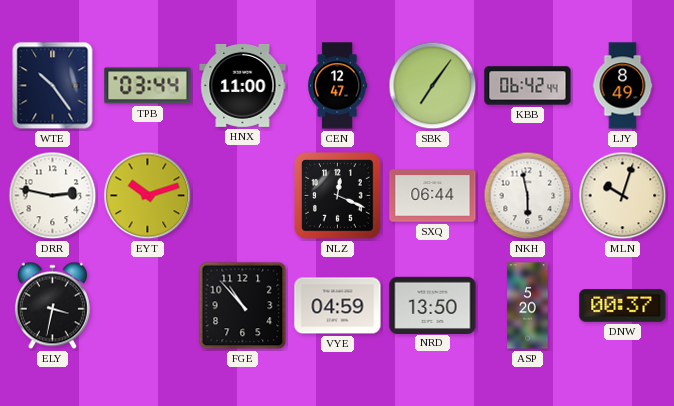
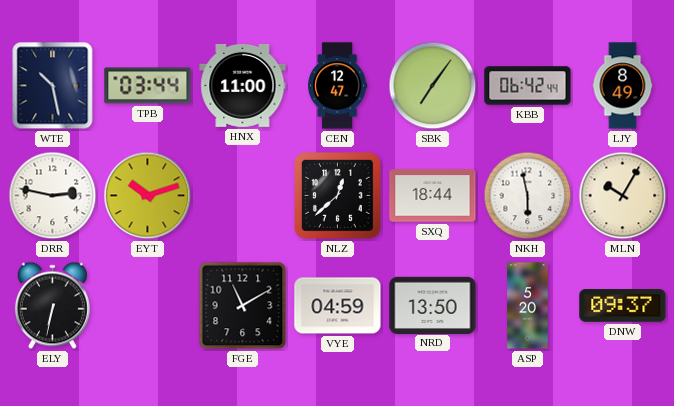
WTE: 10:24 -> 10:28 (53, 86)
NLZ: 12:19 -> 12:38 (338, 196)
SXQ: 06:44 -> 18:44 (433, 196)
MLN: 10:03 -> 10:05 (623, 196)
ELY: 3:32 -> 6:32 (52, 306)
FGE: 10:53 -> 11:10 (243, 306)
DNW: 00:37 -> 09:37 (623, 306)
